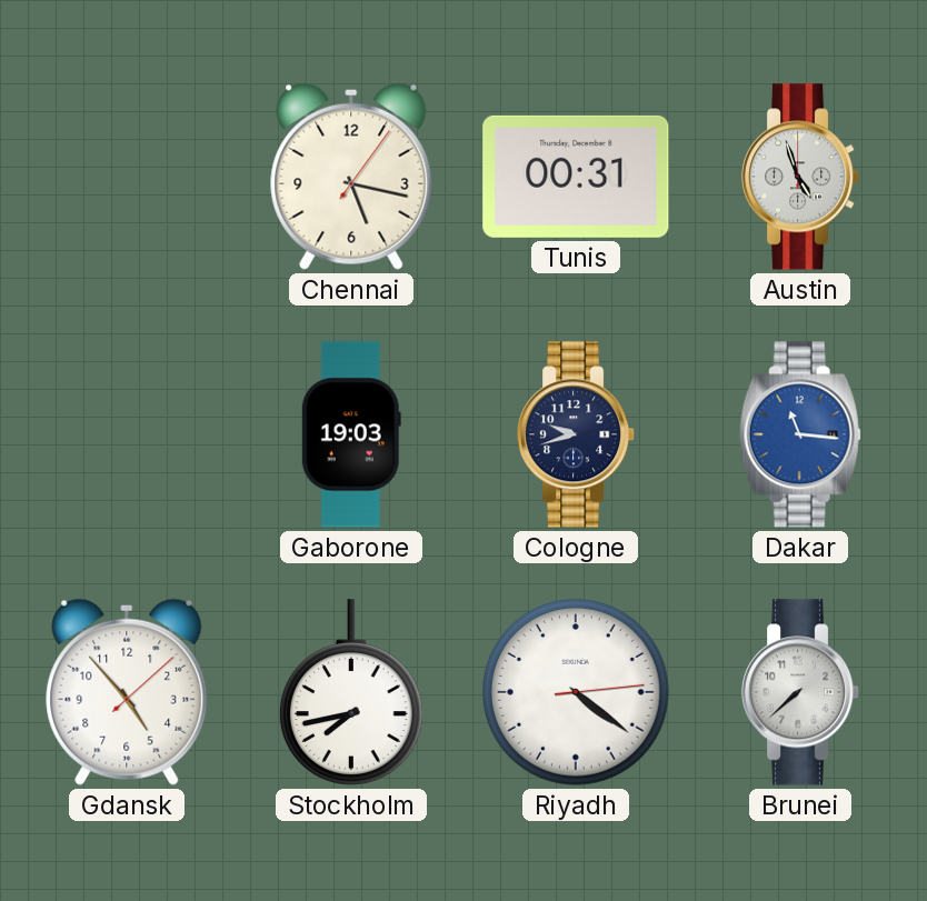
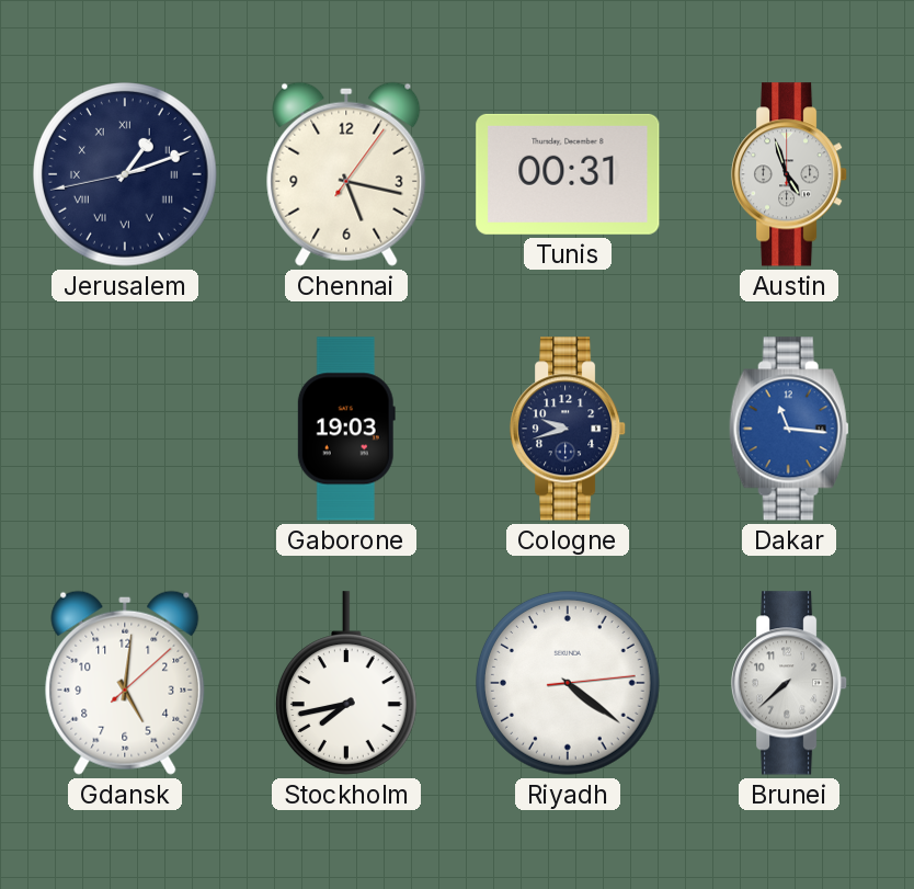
Jerusalem: none -> 1:11 (126, 175)
Gdansk: 4:53 -> 5:01 (125, 683)
